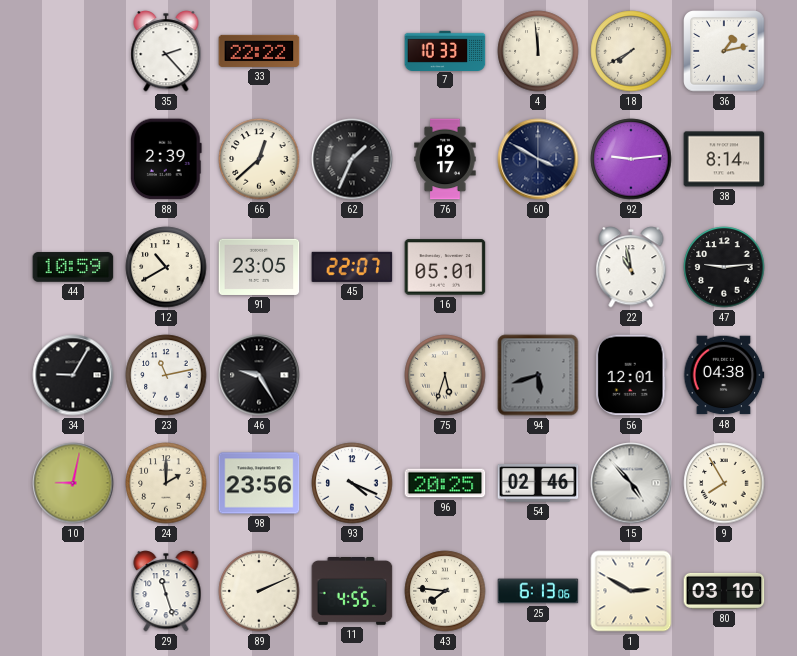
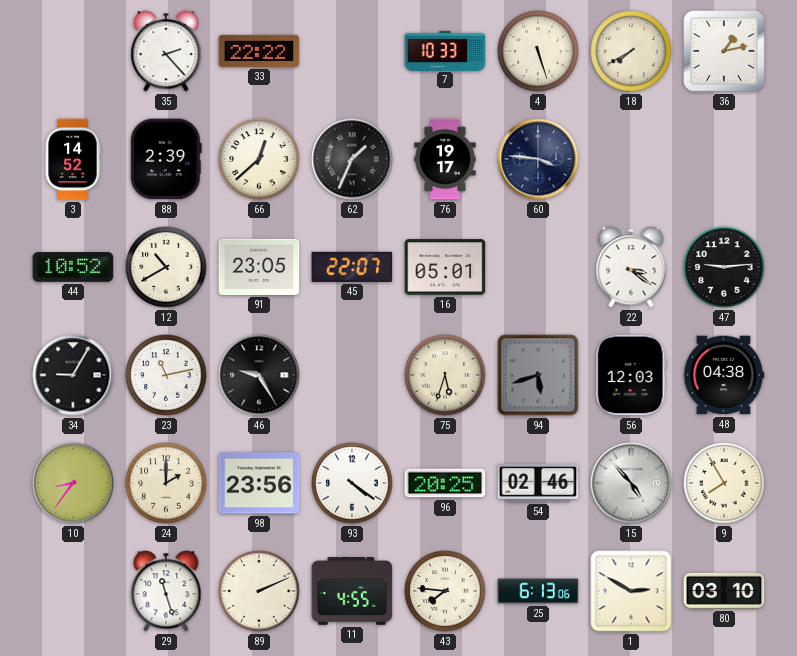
4: 11:59 -> 5:27 (538, 51)
3: none -> 14:52 (73, 159)
60: 3:50 -> 3:46 (538, 159)
92: 9:14 -> none (631, 159)
38: 8:14 -> none (724, 159)
44: 10:59 -> 10:52 (73, 267)
22: 10:58 -> 3:21 (631, 267)
56: 12:01 -> 12:03 (632, 375)
10: 9:02 -> 8:36 (73, 483)
93: 4:19 -> 4:21 (352, 483)
